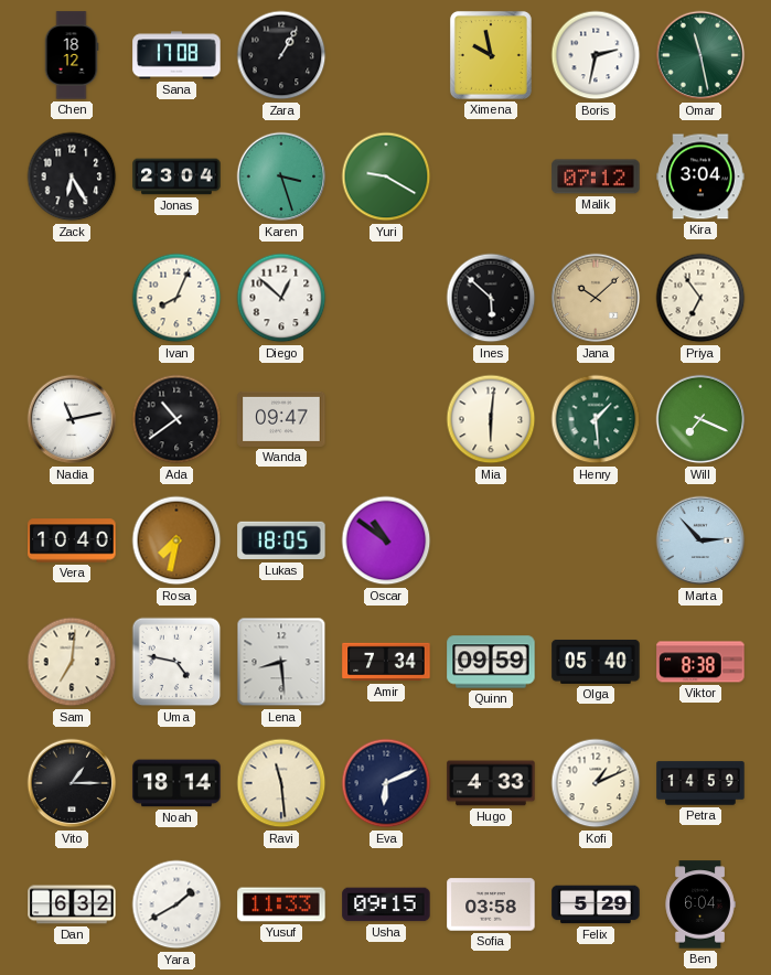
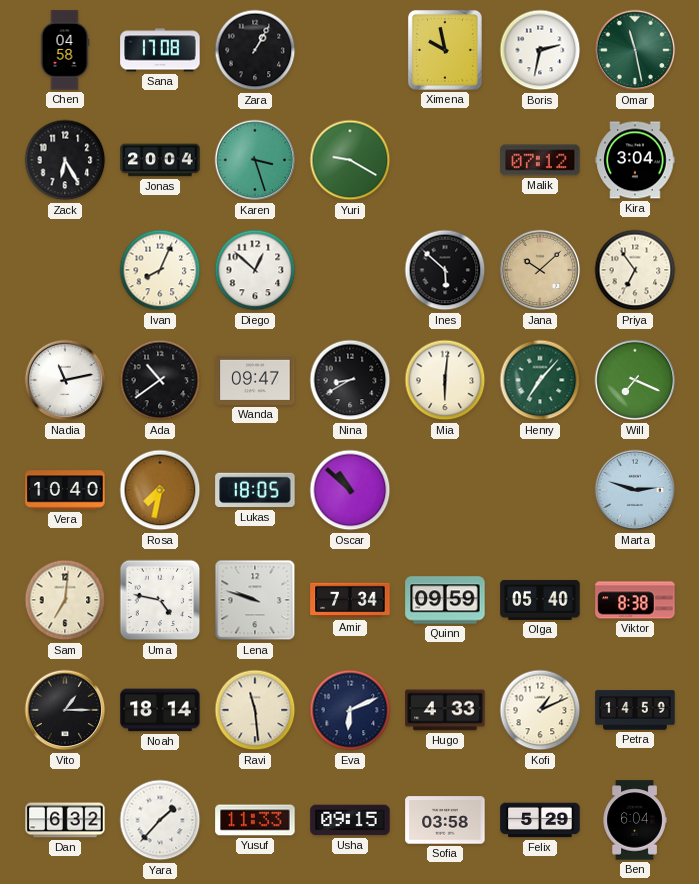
Chen: 18:12 -> 04:58 (65, 50)
Jonas: 23:04 -> 20:04 (160, 160)
Nina: none -> 8:40 (350, 380)
Henry: 1:29 -> 7:07 (540, 380)
Oscar: 10:51 -> 10:52 (350, 490)
Marta: 2:53 -> 2:48 (635, 490)
Lena: 8:29 -> 9:48 (255, 600)
Yara: 1:40 -> 1:37 (160, 820)
